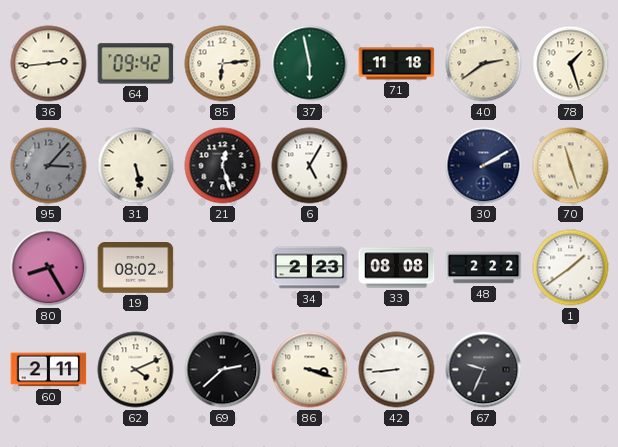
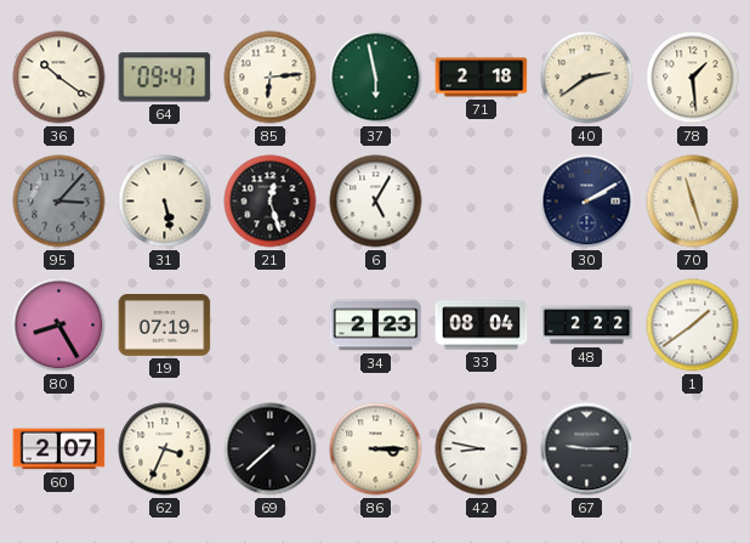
36: 2:44 -> 10:21 (59, 78)
64: 09:42 -> 09:47 (165, 78)
71: 11:18 -> 2:18 (482, 78)
78: 1:27 -> 1:29 (693, 78)
19: 08:02 -> 07:19 (165, 326)
33: 08:08 -> 08:04 (482, 326)
60: 2:11 -> 2:07 (59, 449)
62: 4:11 -> 3:34 (165, 449)
69: 2:38 -> 7:38 (271, 449)
86: 3:18 -> 3:15 (376, 449)
42: 8:44 -> 8:47 (482, 449)
67: 9:34 -> 9:15 (587, 449)
